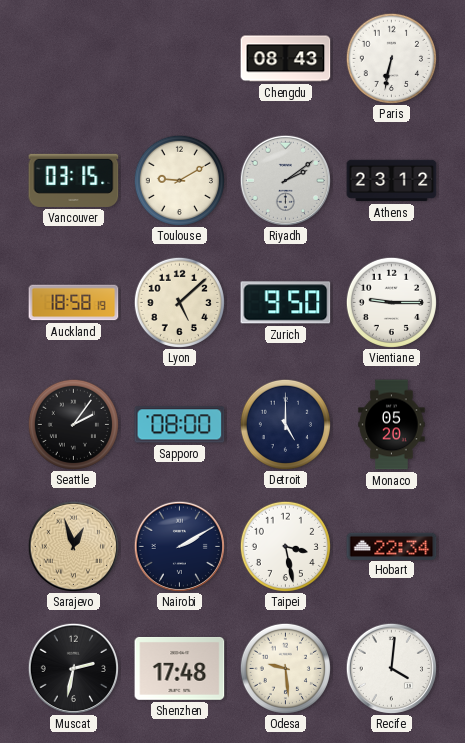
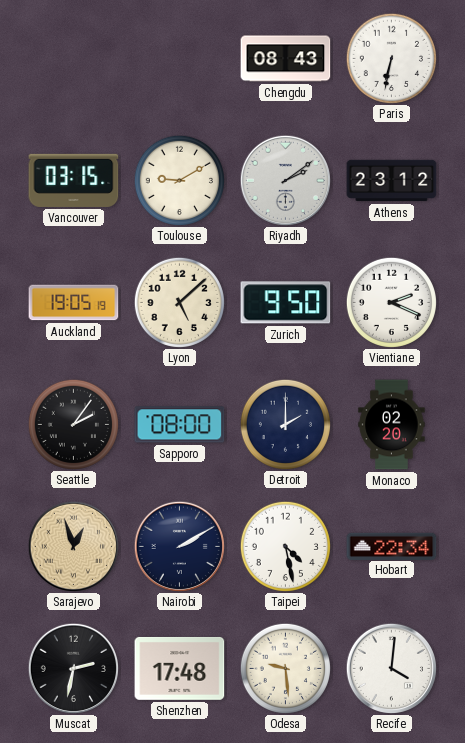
Auckland: 18:58 -> 19:05 (74, 303)
Vientiane: 9:15 -> 2:19 (391, 302)
Detroit: 5:00 -> 2:00 (285, 424)
Monaco: 05:20 -> 02:20 (392, 425)
Taipei: 3:28 -> 4:28 (285, 546)
